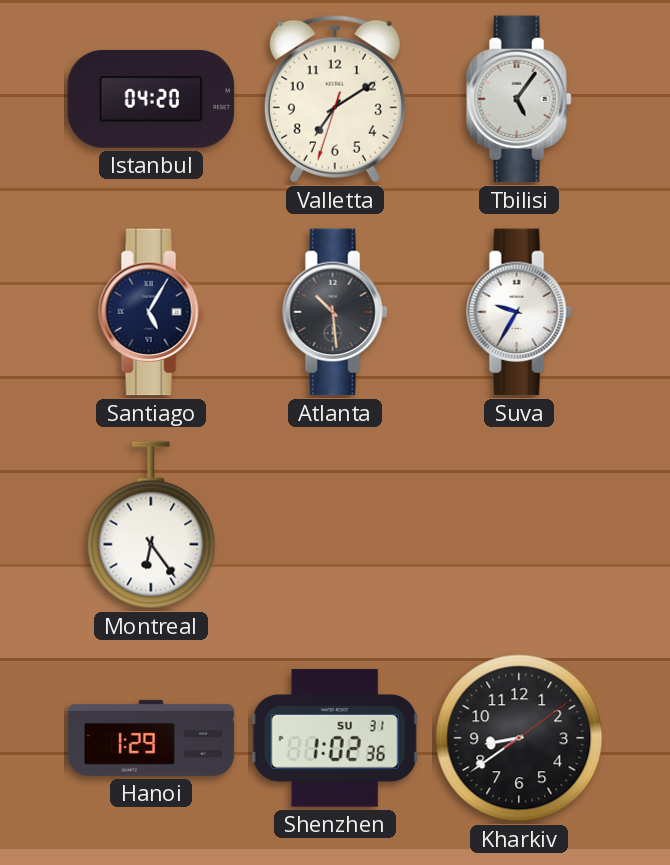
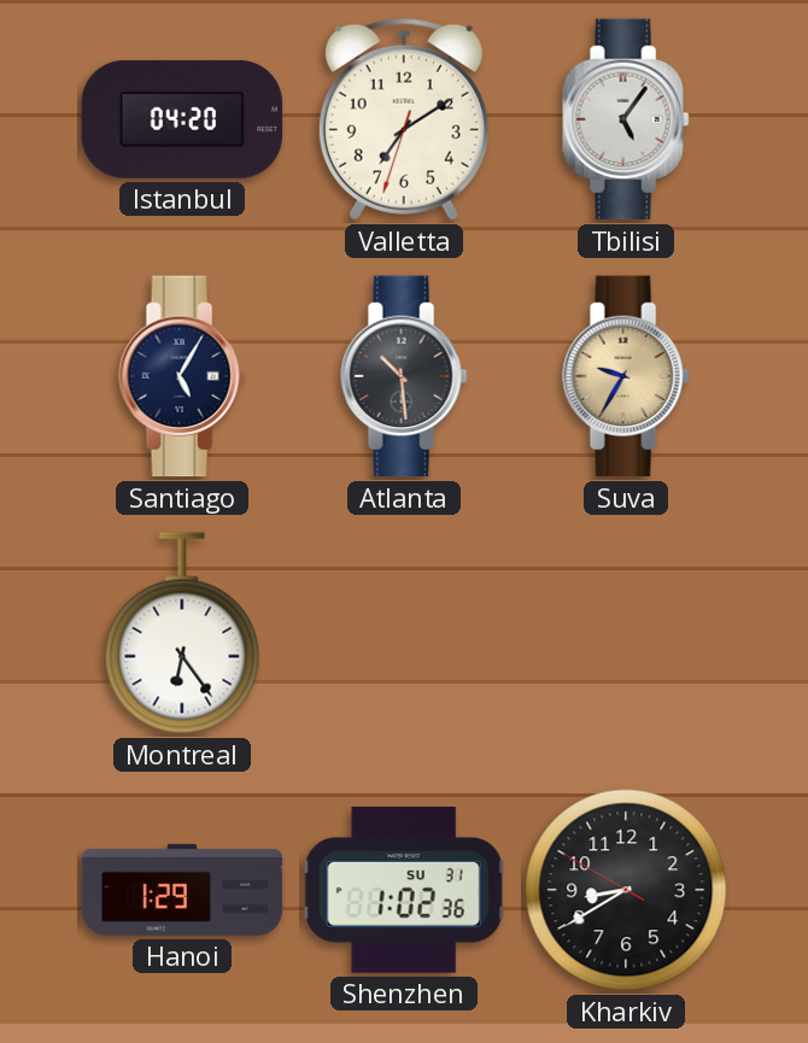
Suva dial: white -> champagne (626, 376)
Kharkiv: 8:39:09 -> 8:39:50 (626, 890)
